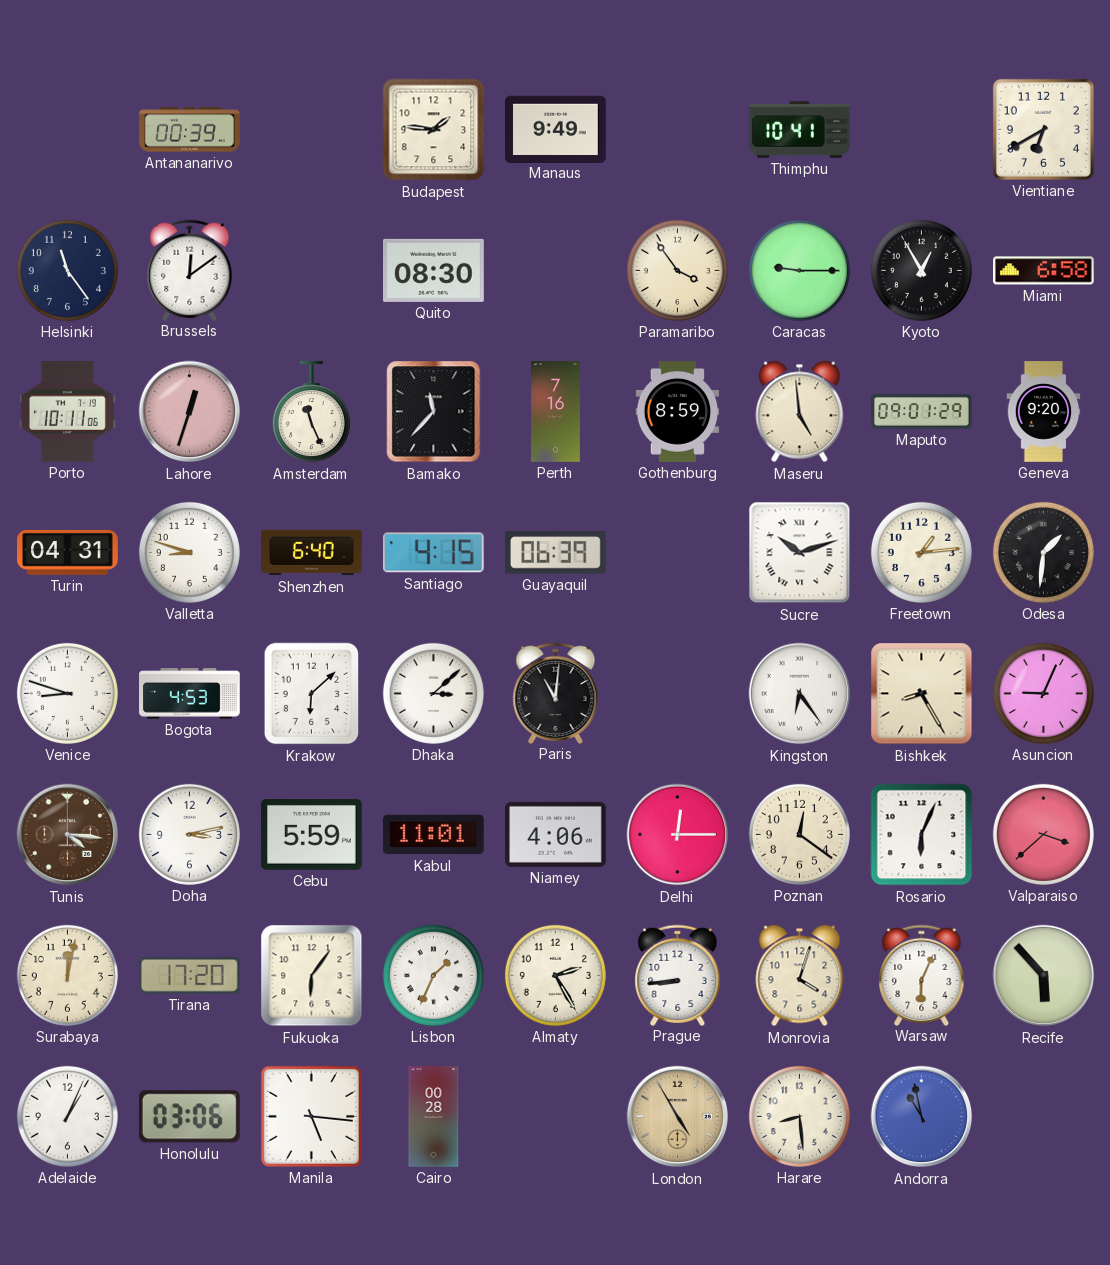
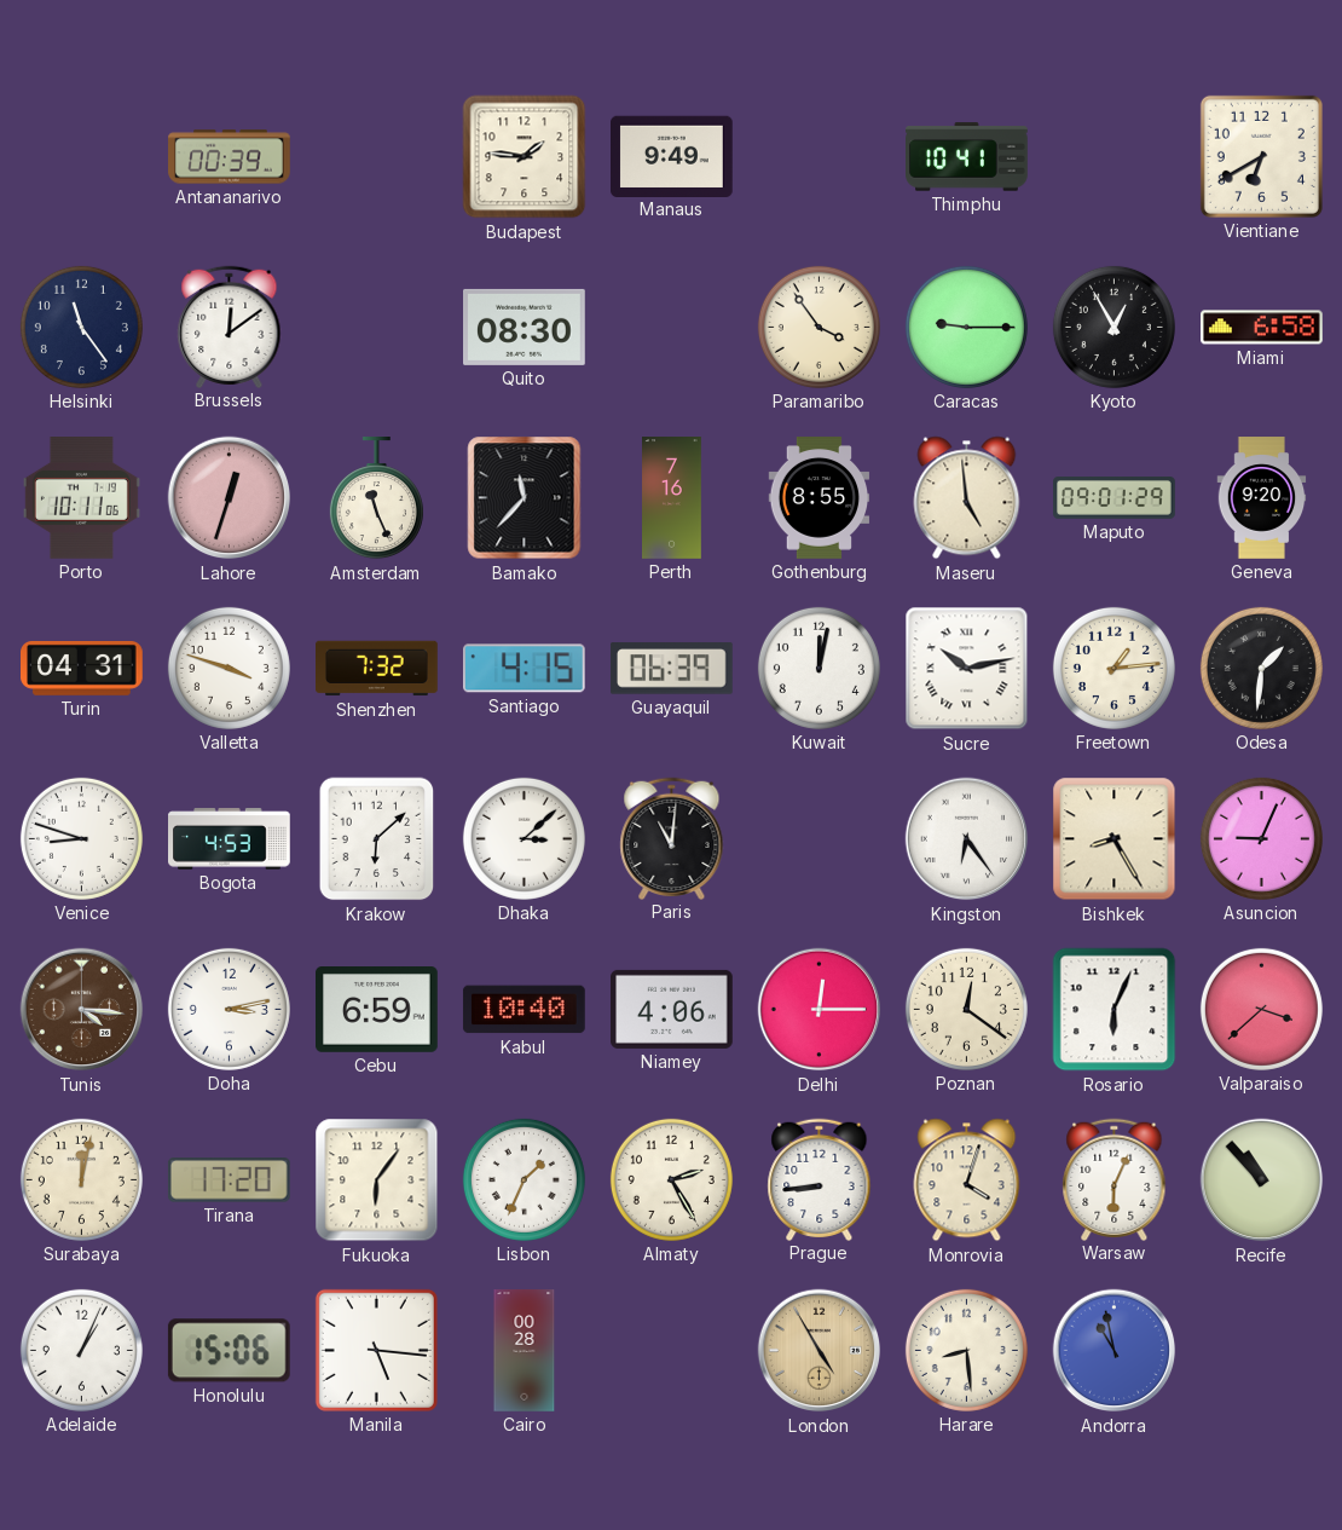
Gothenburg: 8:59 -> 8:55 (820, 498)
Valletta: 8:48 -> 3:48 (229, 668)
Shenzhen: 6:40 -> 7:32 (377, 669)
Kuwait: none -> 12:02 (818, 668)
Sucre: 10:12 -> 10:13 (967, 669)
Cebu: 5:59 -> 6:59 (377, 1010)
Kabul: 11:01 -> 10:40 (524, 1010)
Recife: 5:53 -> 10:53 (1262, 1180)
Honolulu: 03:06 -> 15:06 (229, 1351)
